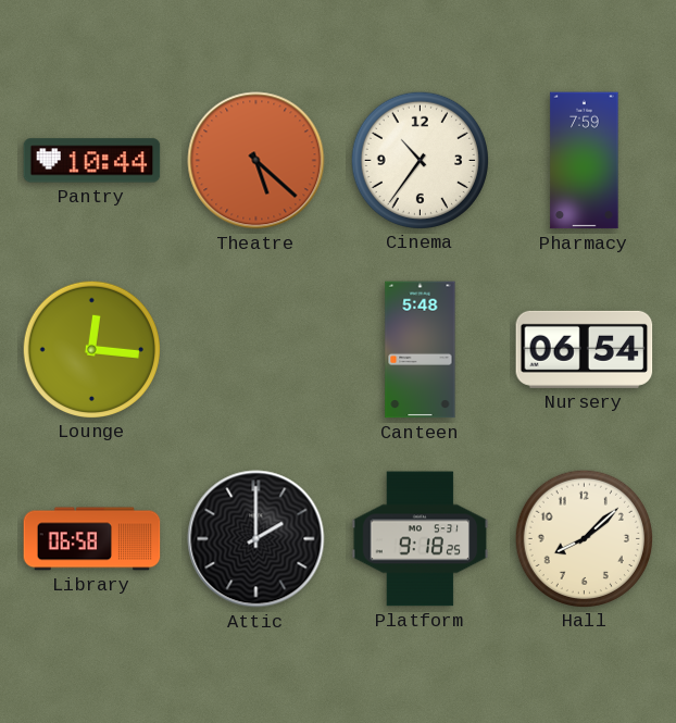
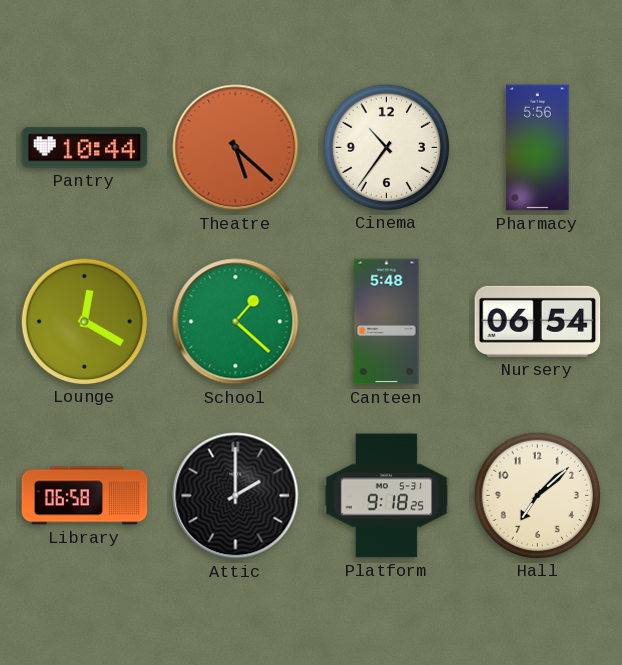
Pharmacy: 7:59 -> 5:56 (538, 148)
Lounge: 12:16 -> 12:20 (84, 321)
School: none -> 1:22 (236, 322)
Hall: 8:08 -> 7:08 (537, 495)
